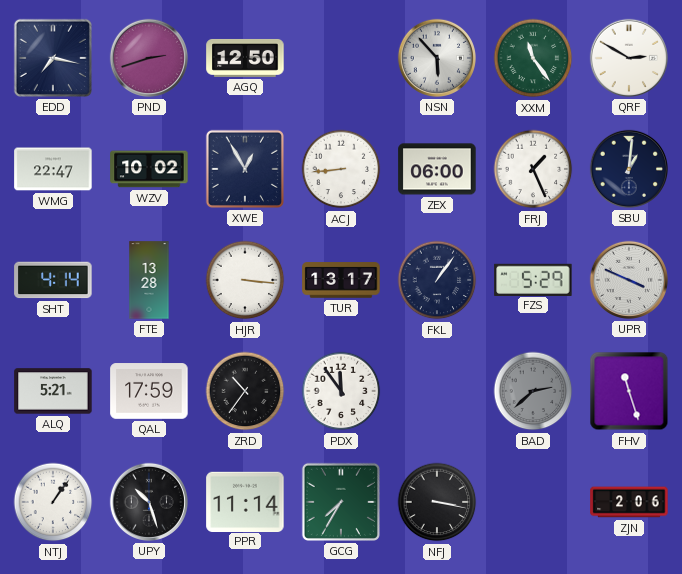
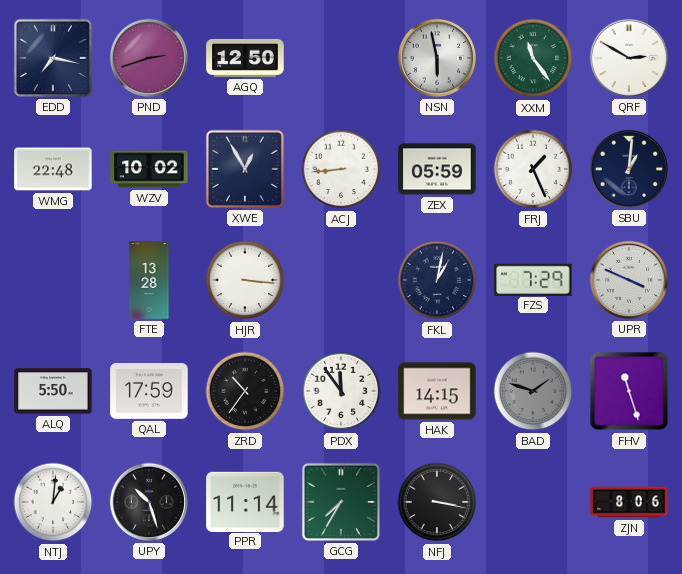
NSN: 5:53 -> 5:58 (437, 58)
WMG: 22:47 -> 22:48 (53, 169)
ZEX: 06:00 -> 05:59 (437, 169)
SHT: 4:14 -> none (53, 280)
TUR: 13:17 -> none (341, 280)
FKL: 1:06 -> 1:02 (437, 280)
FZS: 5:29 -> 7:29 (533, 279)
ALQ: 5:21 -> 5:50 (53, 391)
HAK: none -> 14:15 (437, 391)
BAD: 2:38 -> 1:48 (533, 391)
NTJ: 1:06 -> 1:01 (53, 502)
ZJN: 2:06 -> 8:06 (629, 502)
